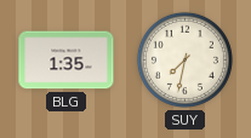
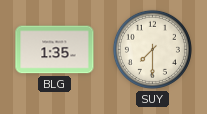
SUY: 7:32 -> 7:30 (152, 49)
